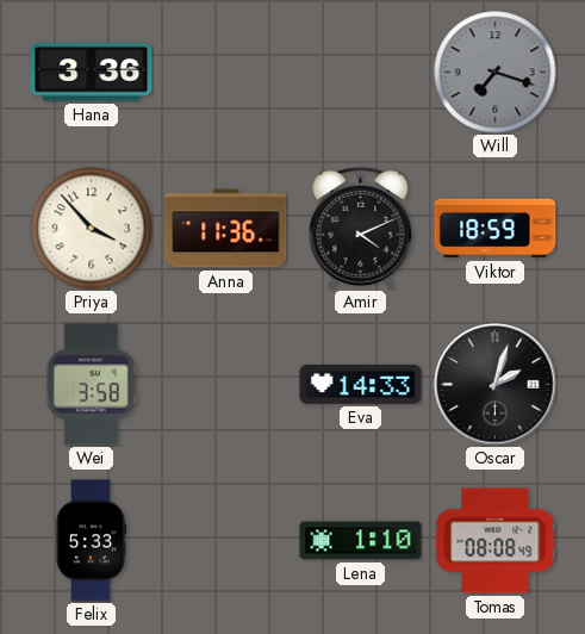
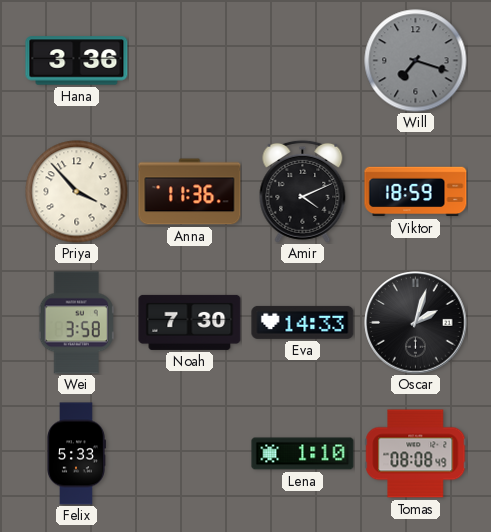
Noah: none -> 7:30 (190, 322)
